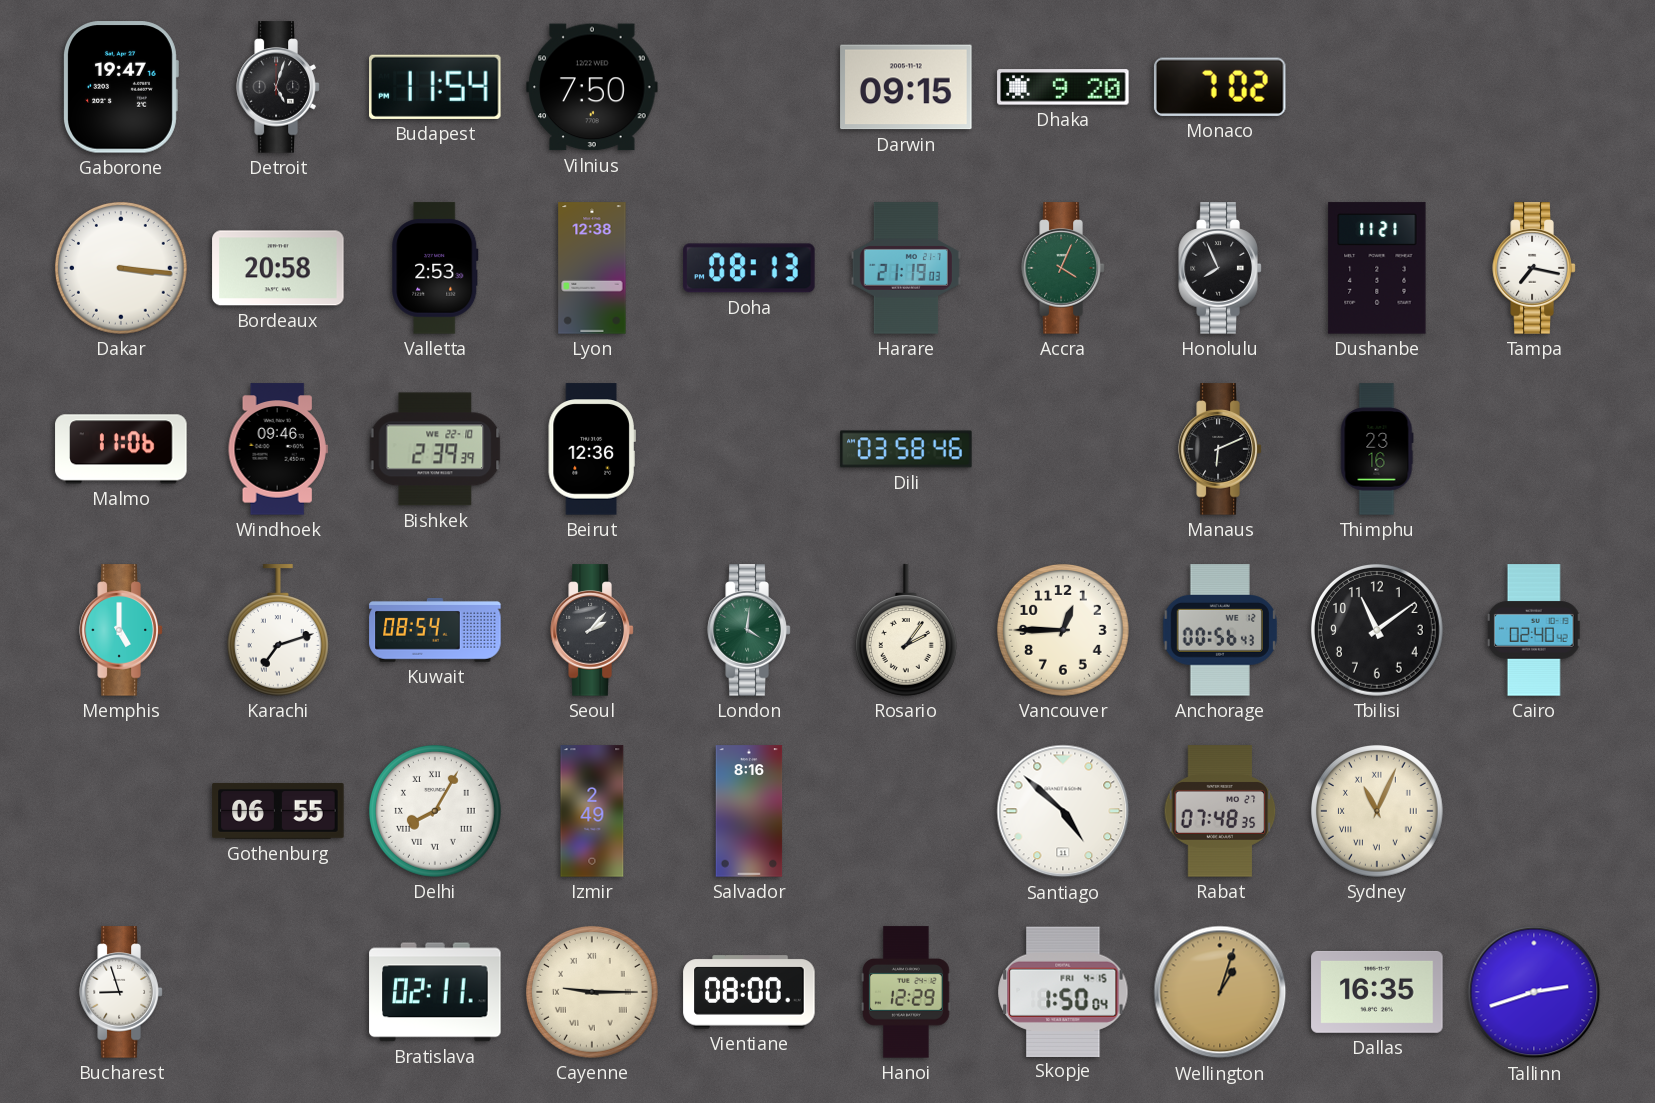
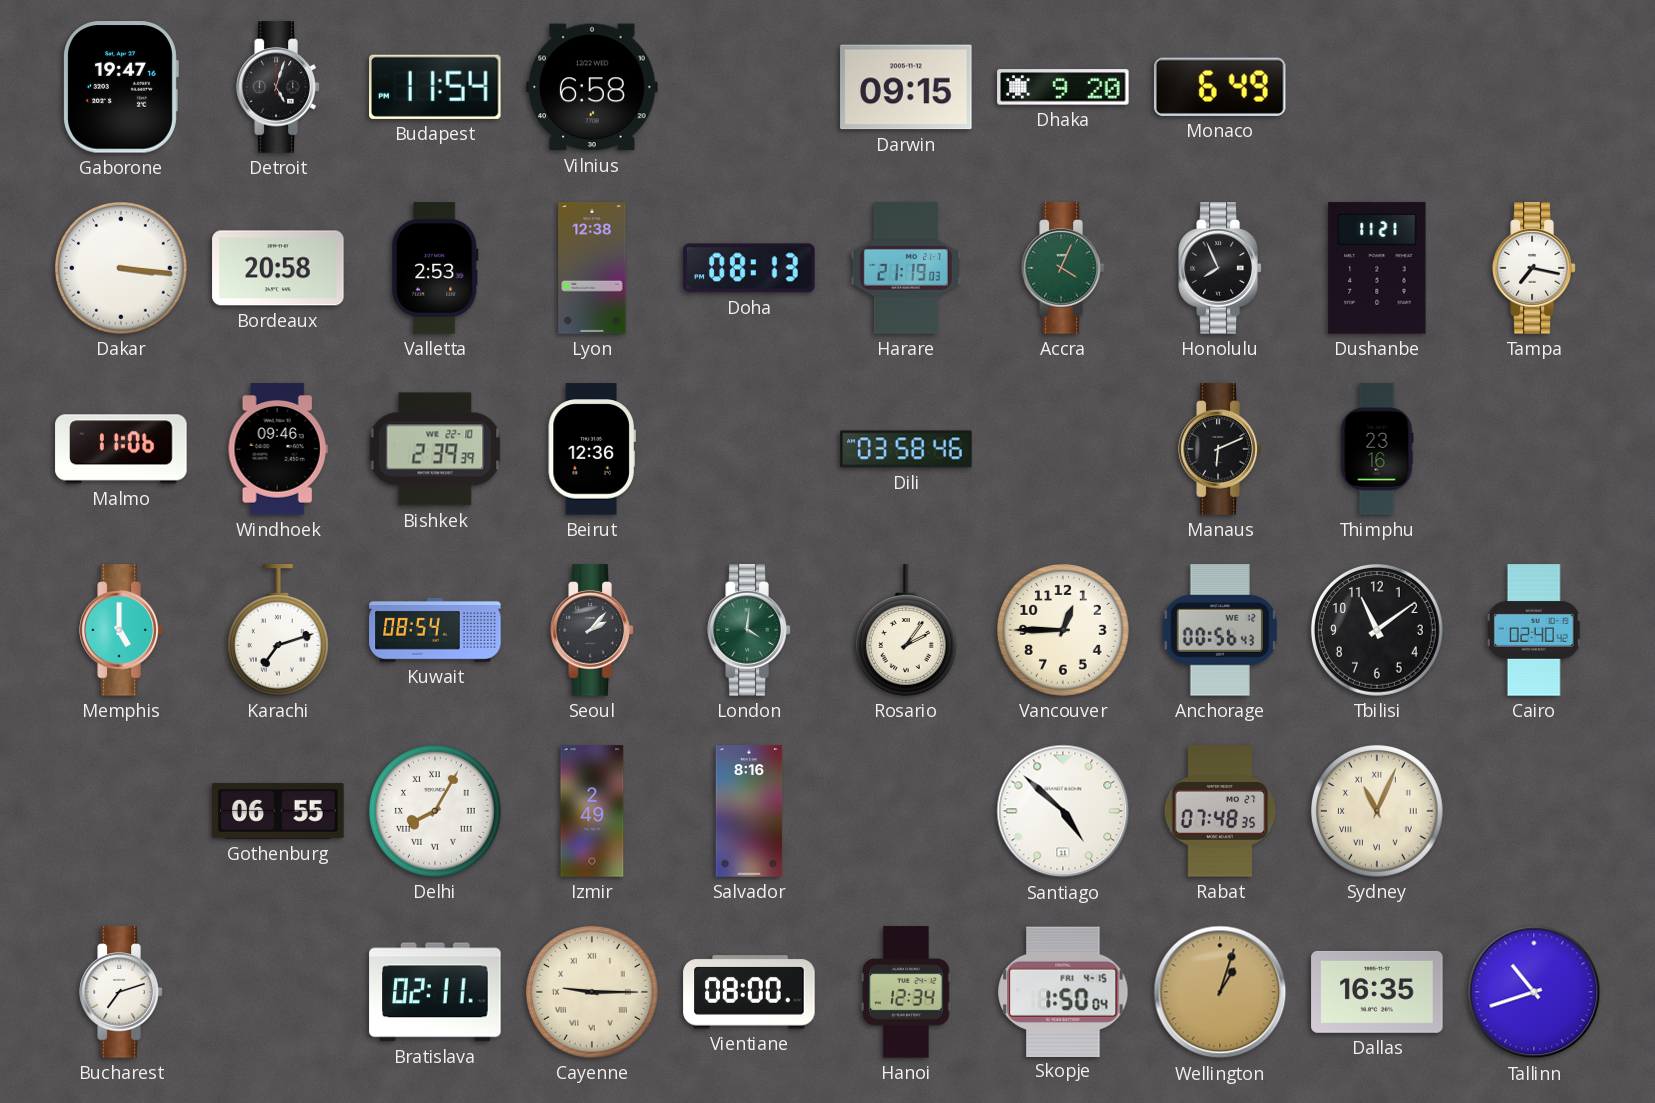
Vilnius: 7:50 -> 6:58 (592, 87)
Monaco: 7:02 -> 6:49 (1220, 87)
Bucharest: 8:57 -> 7:12 (121, 992)
Hanoi: 12:29 -> 12:34 (906, 992)
Tallinn: 2:42 -> 10:42 (1534, 992)
